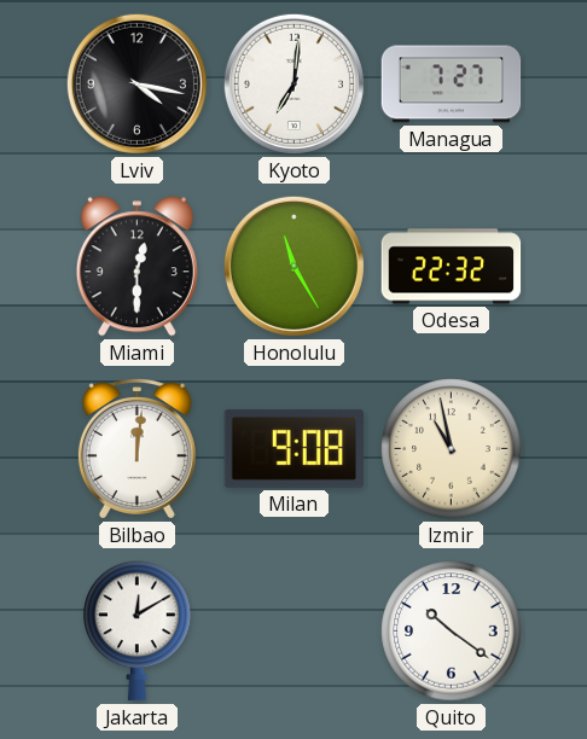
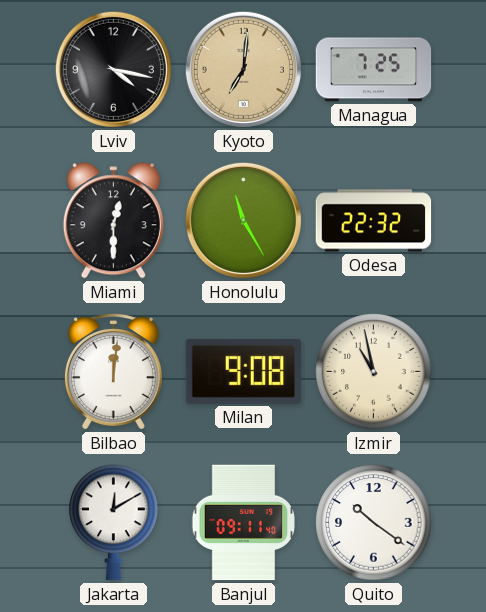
Kyoto dial: white -> champagne (243, 69)
Managua: 7:27 -> 7:25 (374, 70)
Banjul: none -> 09:11 (243, 523)
